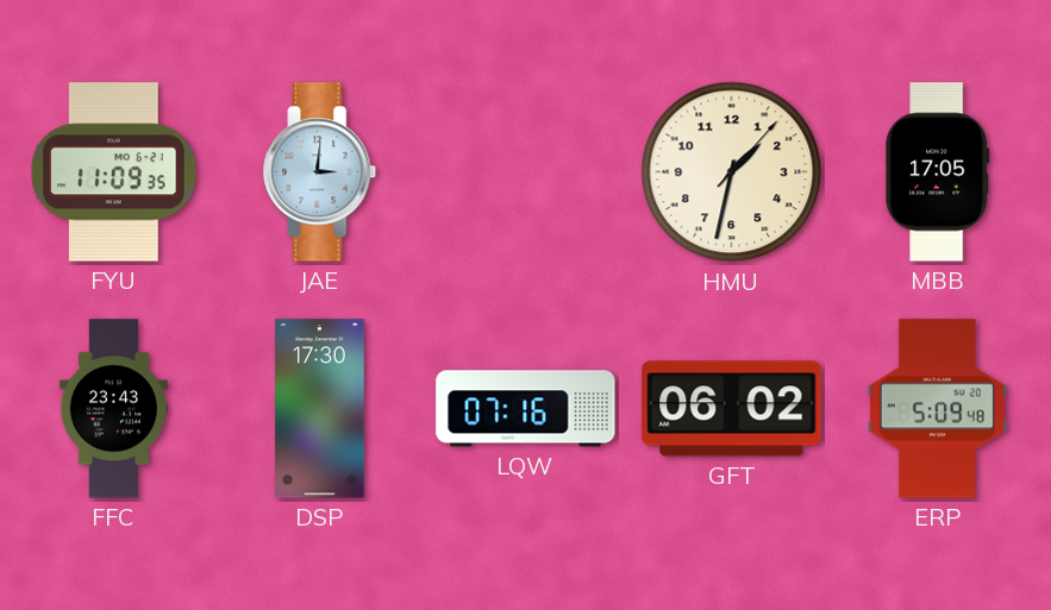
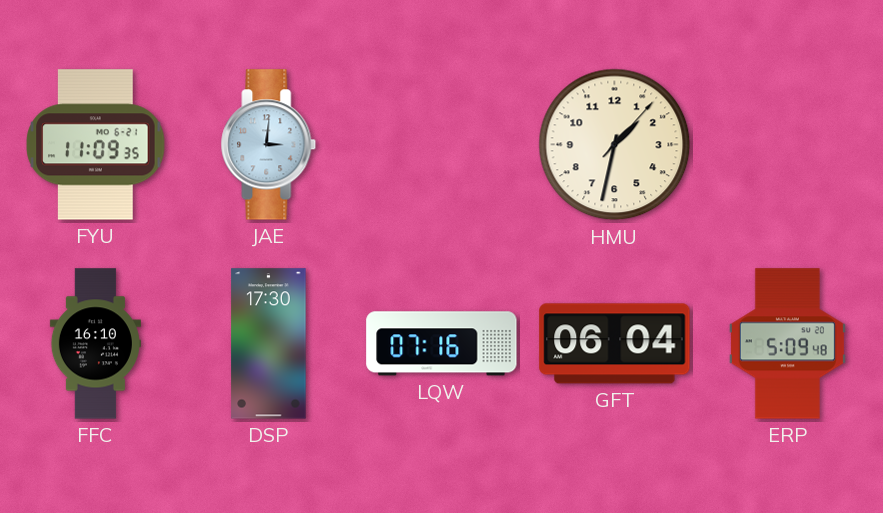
MBB: 17:05 -> none (938, 172)
FFC: 23:43 -> 16:10 (95, 344)
GFT: 06:02 -> 06:04 (615, 344)
